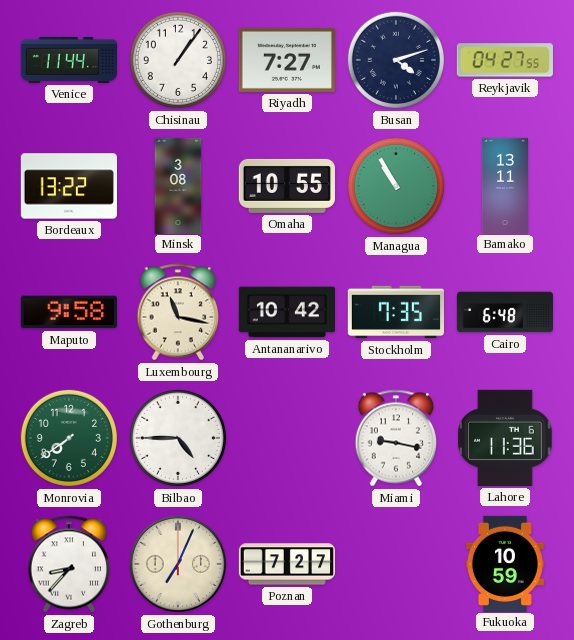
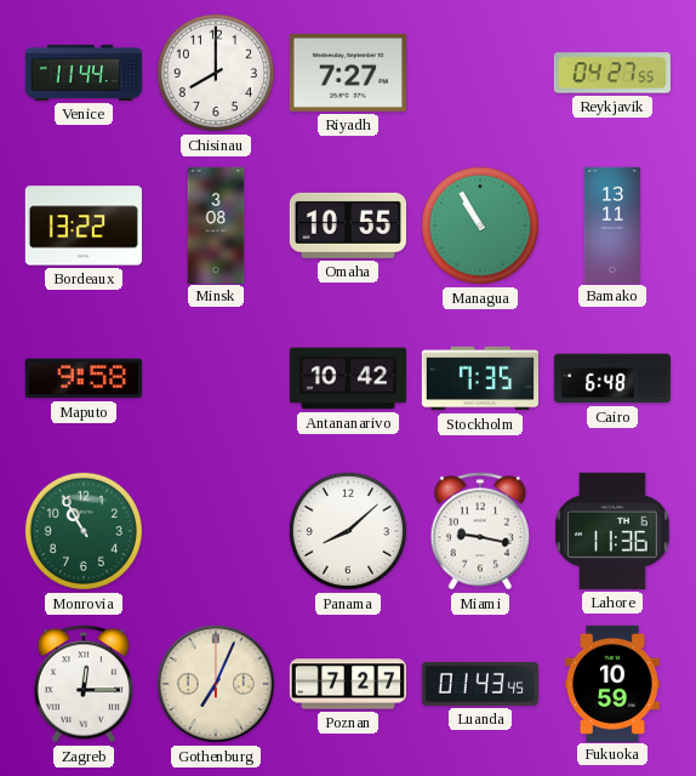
Chisinau: 1:06 -> 8:00 (216, 73)
Busan: 4:12 -> none (396, 60)
Luxembourg: 11:17 -> none (178, 312)
Monrovia: 7:39 -> 10:55 (84, 531)
Bilbao: 4:45 -> none (178, 438)
Panama: none -> 8:08 (348, 531)
Zagreb: 8:37 -> 12:15 (84, 684)
Luanda: none -> 01:43 (480, 684)
